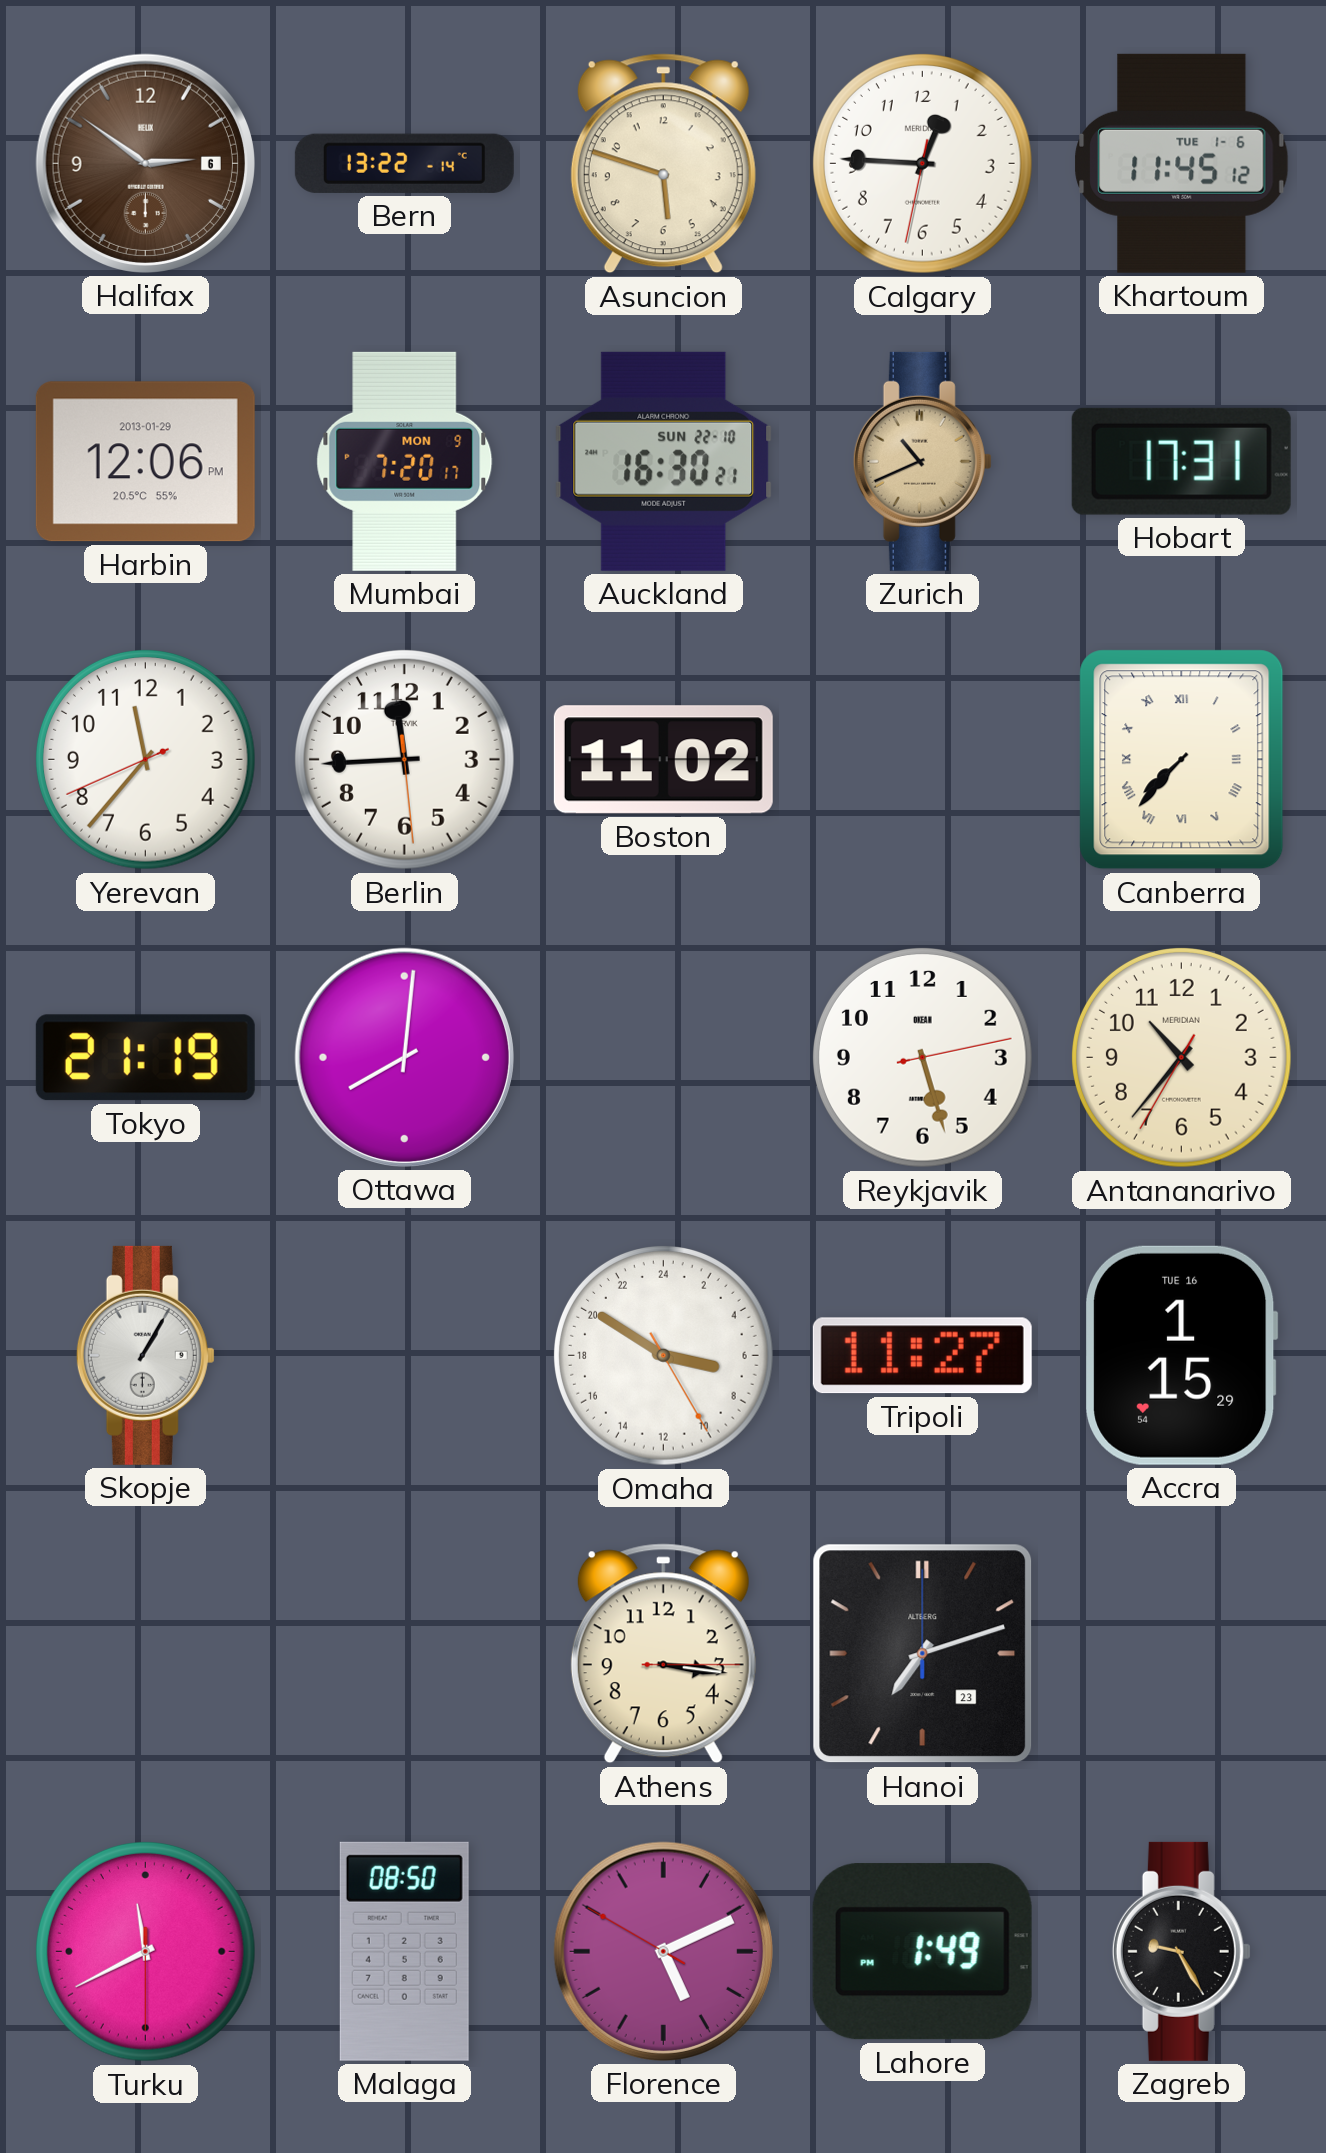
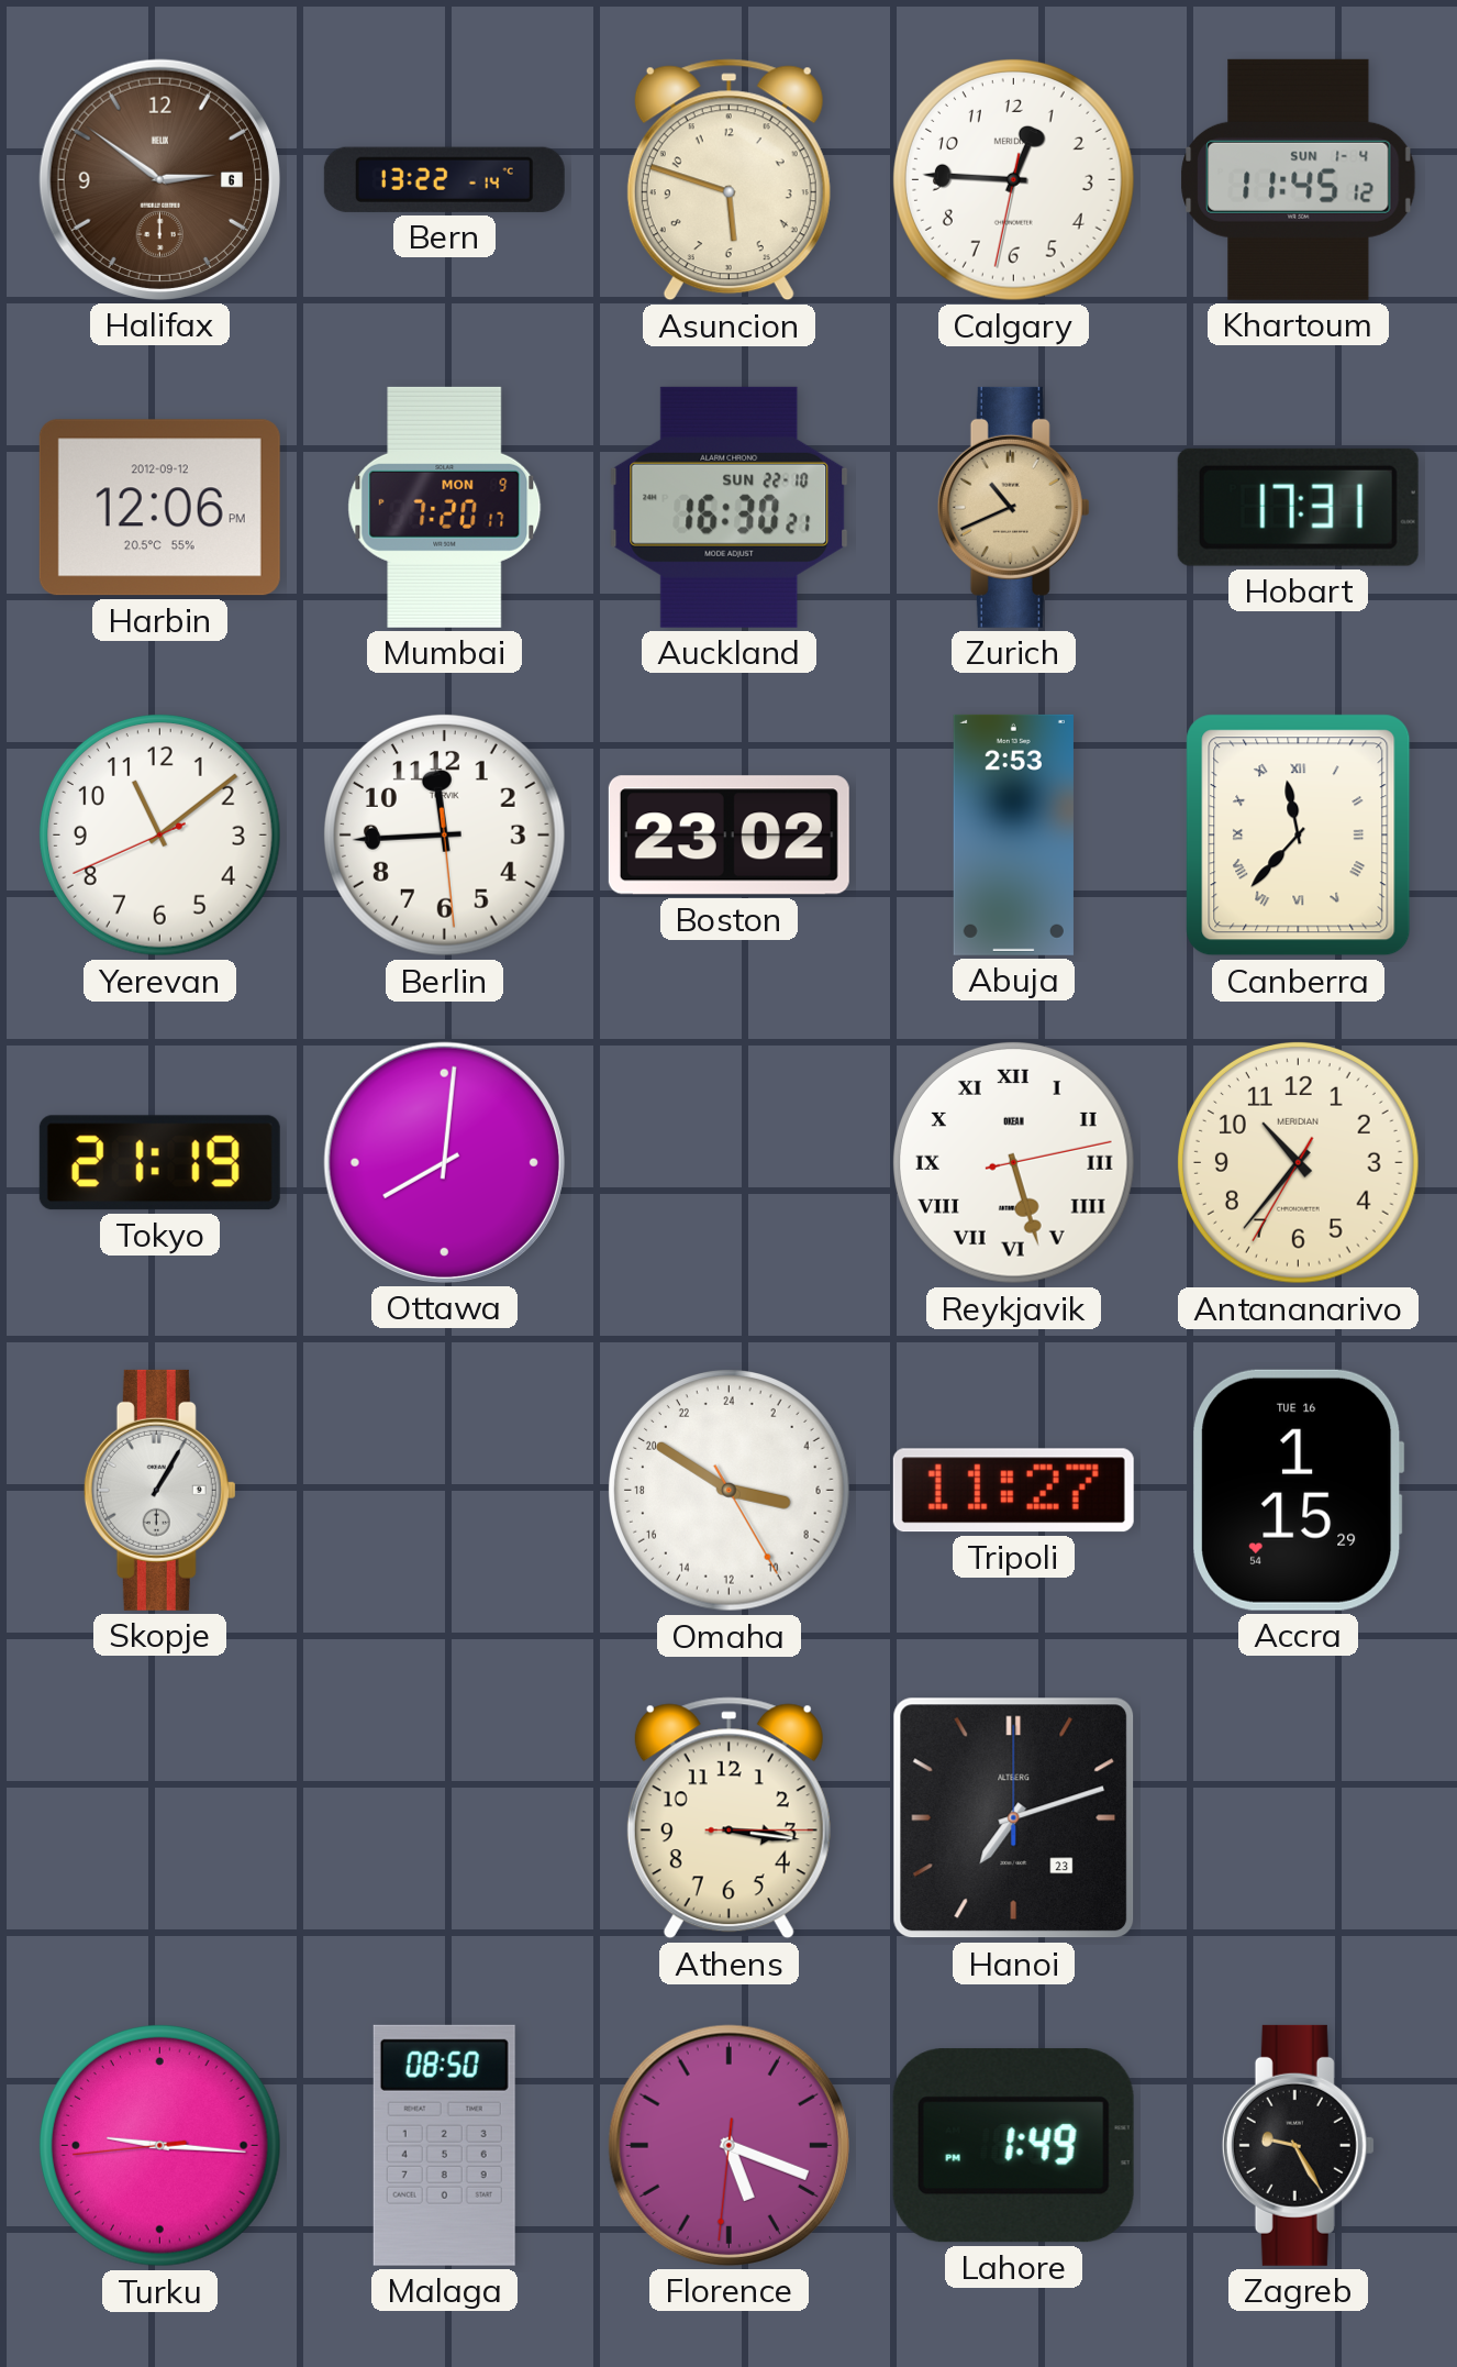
Khartoum date: TUE 1-6 -> SUN 1-4 (1299, 179)
Harbin date: 2013-01-29 -> 2012-09-12 (159, 508)
Yerevan: 11:36 -> 11:08 (160, 836)
Boston: 11:02 -> 23:02 (729, 836)
Abuja: none -> 2:53 (1013, 834)
Canberra: 7:37 -> 11:37 (1299, 836)
Reykjavik numerals: Arabic -> Roman (1014, 1163)
Turku: 11:40 -> 9:15 (160, 2146)
Florence: 5:10 -> 5:18 (729, 2145)
